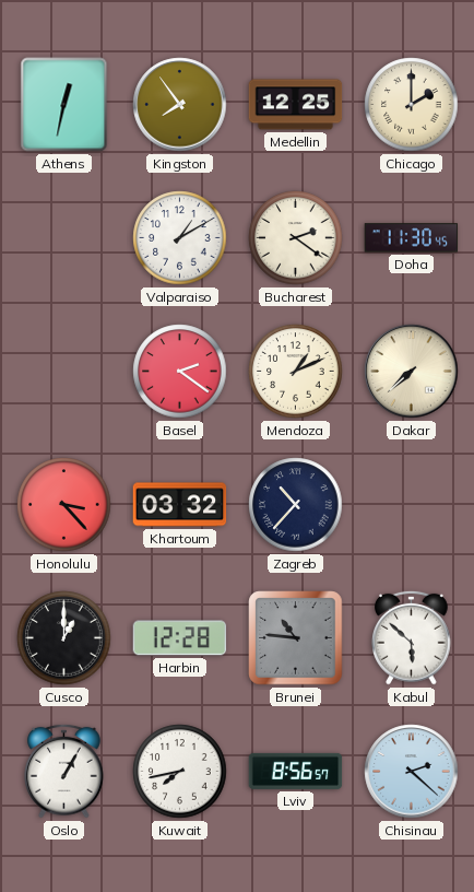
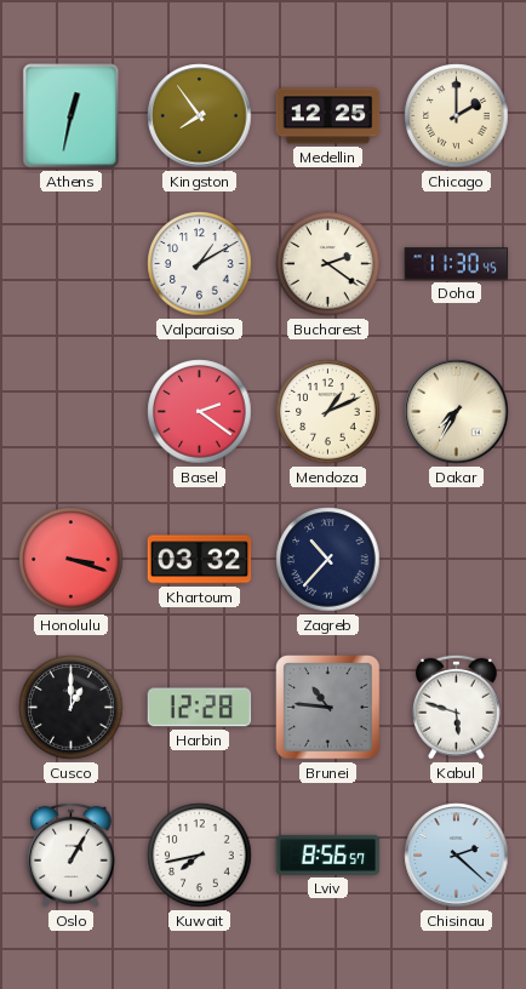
Dakar: 7:38 -> 7:35 (457, 412)
Honolulu: 3:23 -> 3:18 (72, 560)
Kabul: 5:52 -> 5:48 (457, 707)
